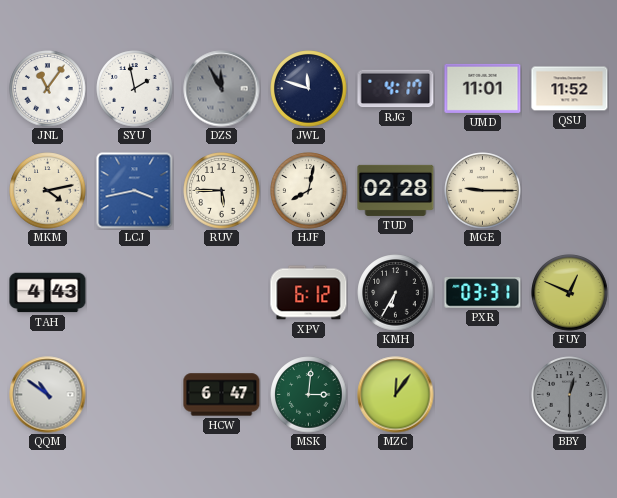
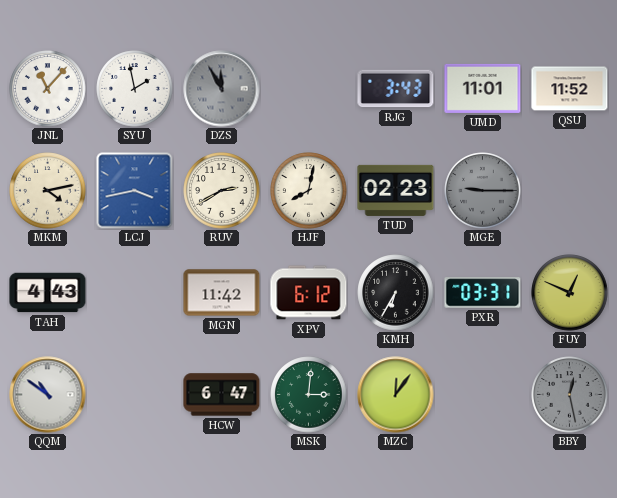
JNL: 11:06 -> 11:07 (48, 89)
JWL: 11:48 -> none (309, 89)
RJG: 4:17 -> 3:43 (396, 89)
RUV: 5:45 -> 2:40 (222, 191)
TUD: 02:28 -> 02:23 (396, 190)
MGE dial: cream -> grey (483, 191)
MGN: none -> 11:42 (222, 293)
BBY: 12:30 -> 12:28 (570, 395)
